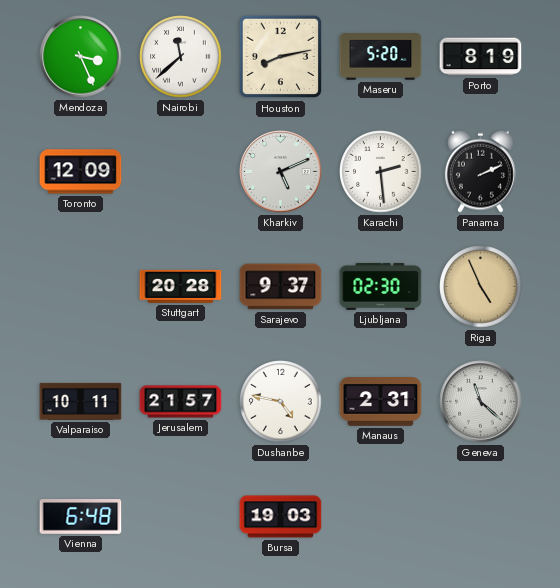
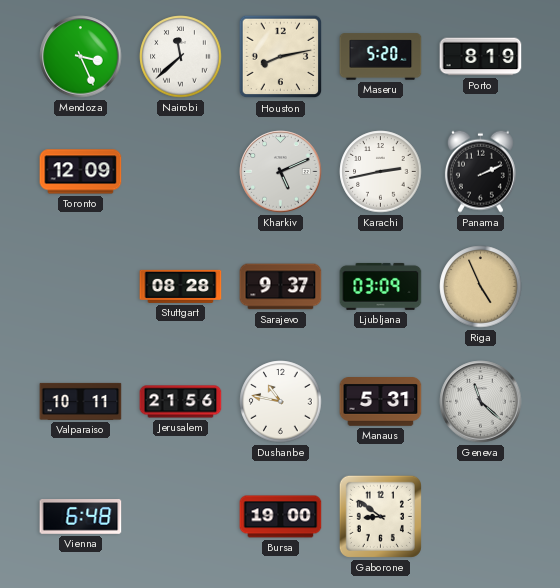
Karachi: 2:29 -> 2:43 (381, 172)
Stuttgart: 20:28 -> 08:28 (181, 286)
Ljubljana: 02:30 -> 03:09 (381, 286)
Jerusalem: 21:57 -> 21:56 (181, 402)
Dushanbe: 4:47 -> 10:47 (281, 402)
Manaus: 2:31 -> 5:31 (381, 402)
Bursa: 19:03 -> 19:00 (281, 517)
Gaborone: none -> 8:51 (380, 516)
